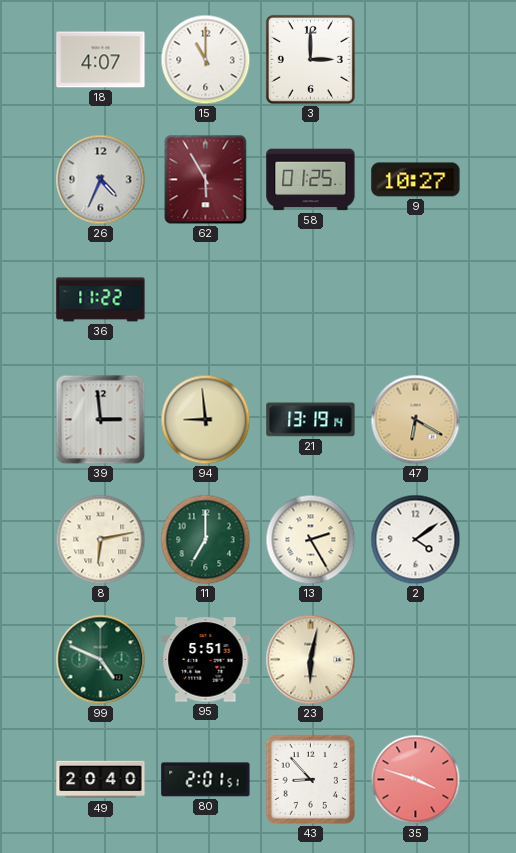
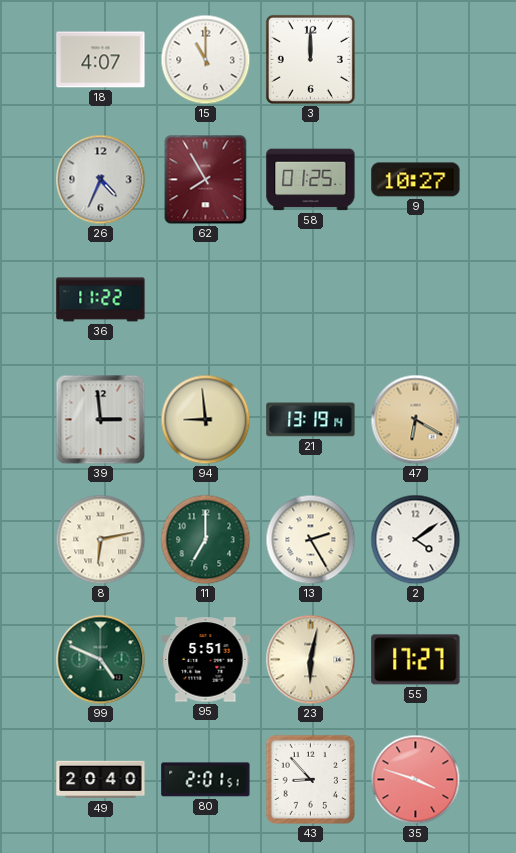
3: 3:00 -> 12:00 (310, 59)
62: 5:55 -> 7:55 (206, 180)
55: none -> 17:27 (416, 660)
